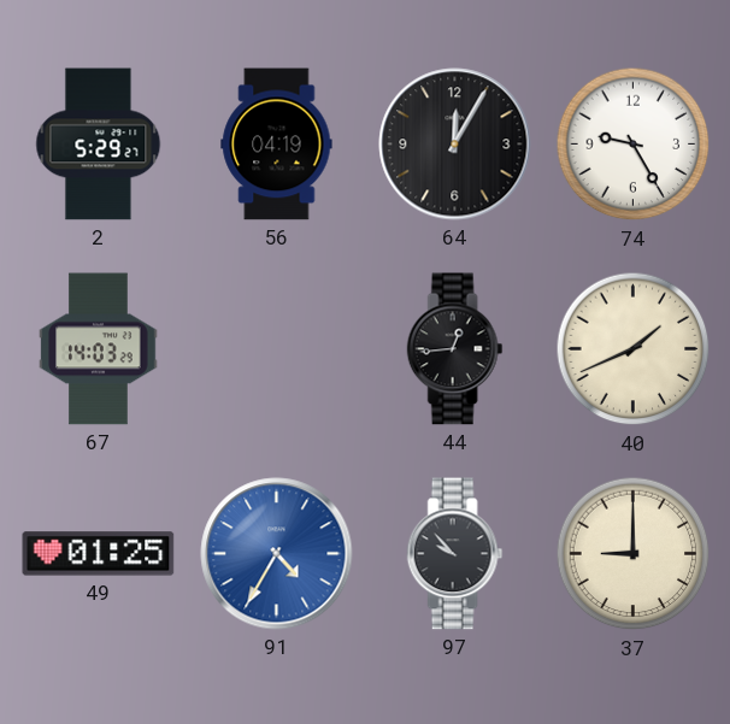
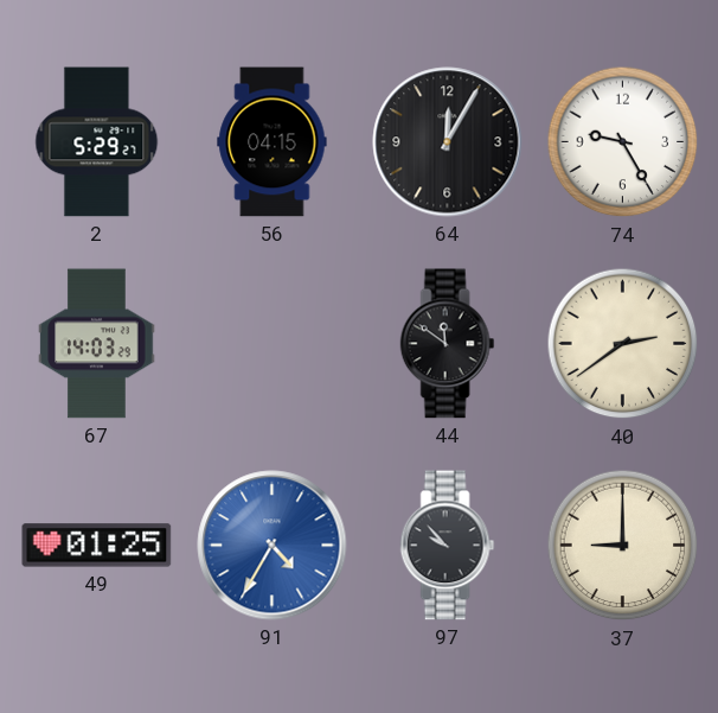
56: 04:19 -> 04:15 (273, 142)
44: 12:44 -> 11:51 (448, 344)
40: 1:41 -> 2:39 (623, 344)
